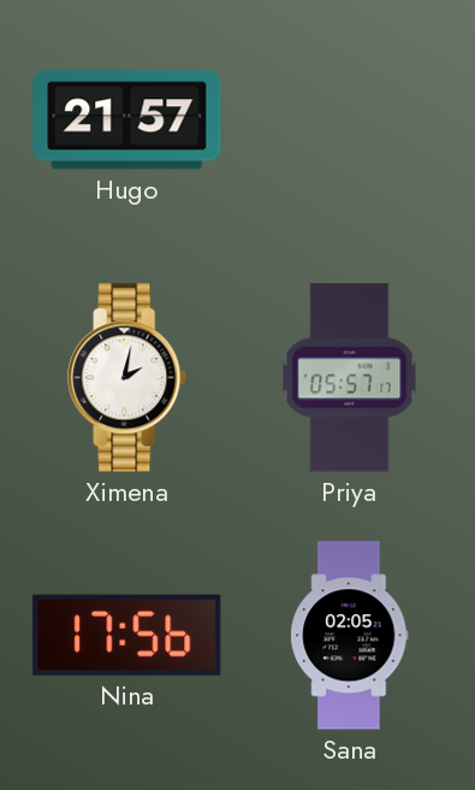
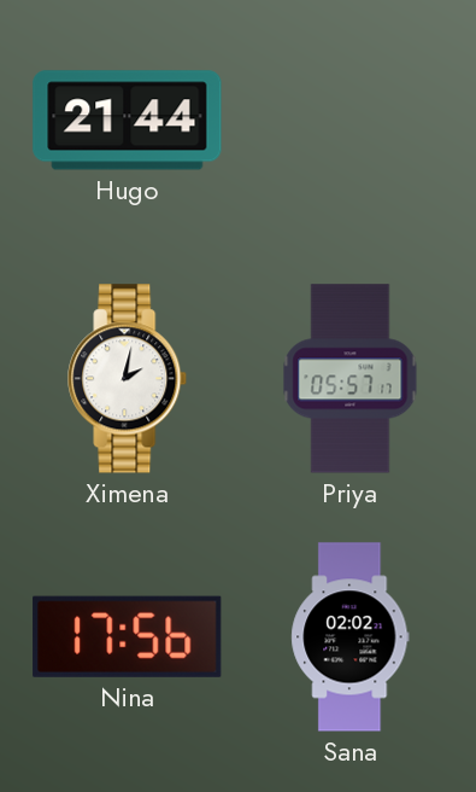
Hugo: 21:57 -> 21:44 (128, 121)
Sana: 02:05 -> 02:02 (351, 637)
